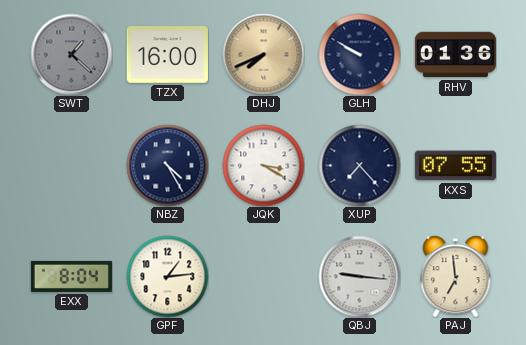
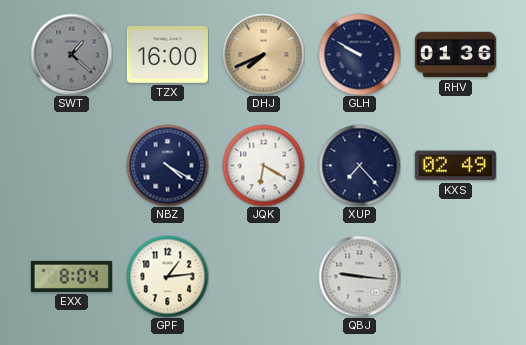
NBZ: 4:25 -> 4:20 (167, 165)
JQK: 3:20 -> 6:20 (263, 165)
KXS: 07:55 -> 02:49 (455, 166)
PAJ: 6:59 -> none (456, 276)
